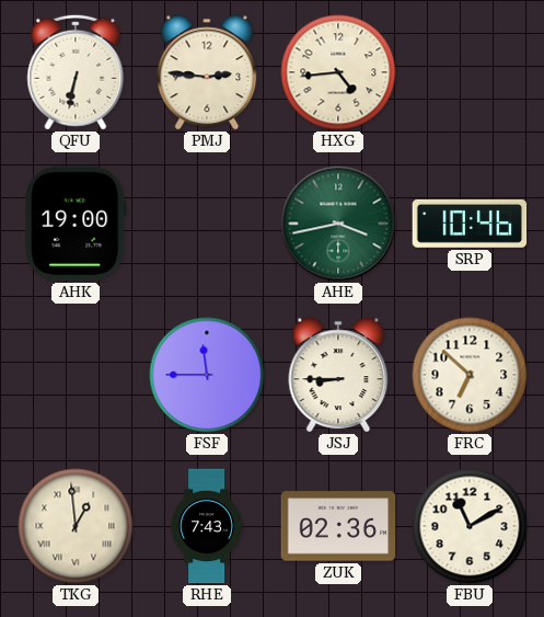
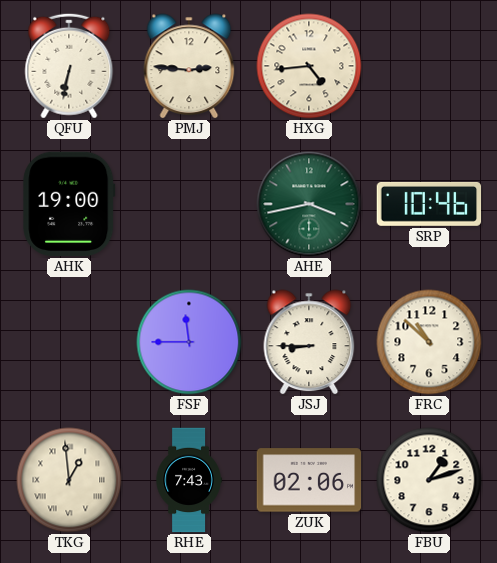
FRC: 6:52 -> 10:52 (429, 342)
ZUK: 02:36 -> 02:06 (309, 480)
FBU: 11:10 -> 1:12 (429, 480)
